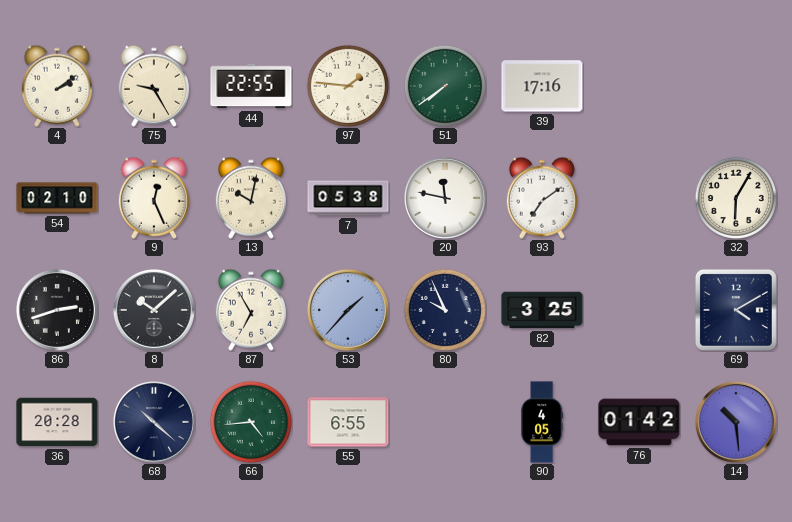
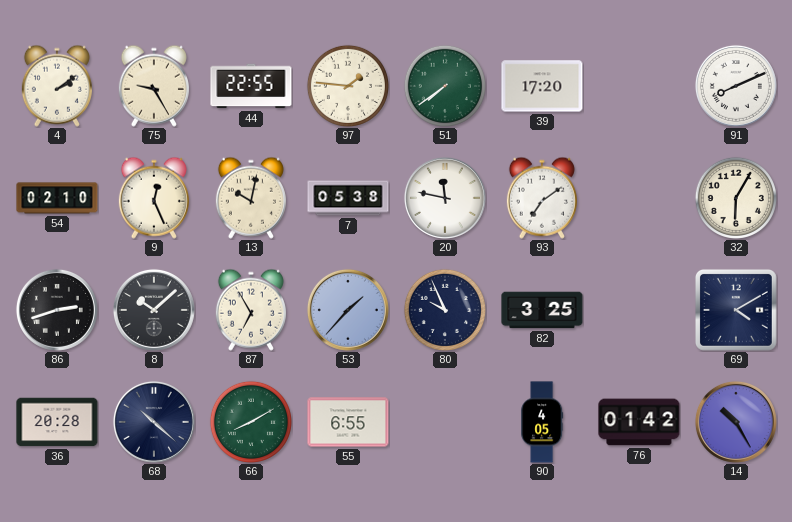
39: 17:16 -> 17:20 (542, 86)
91: none -> 8:11 (736, 86)
66: 4:44 -> 8:10 (251, 422)
14: 10:29 -> 10:25 (736, 422)
